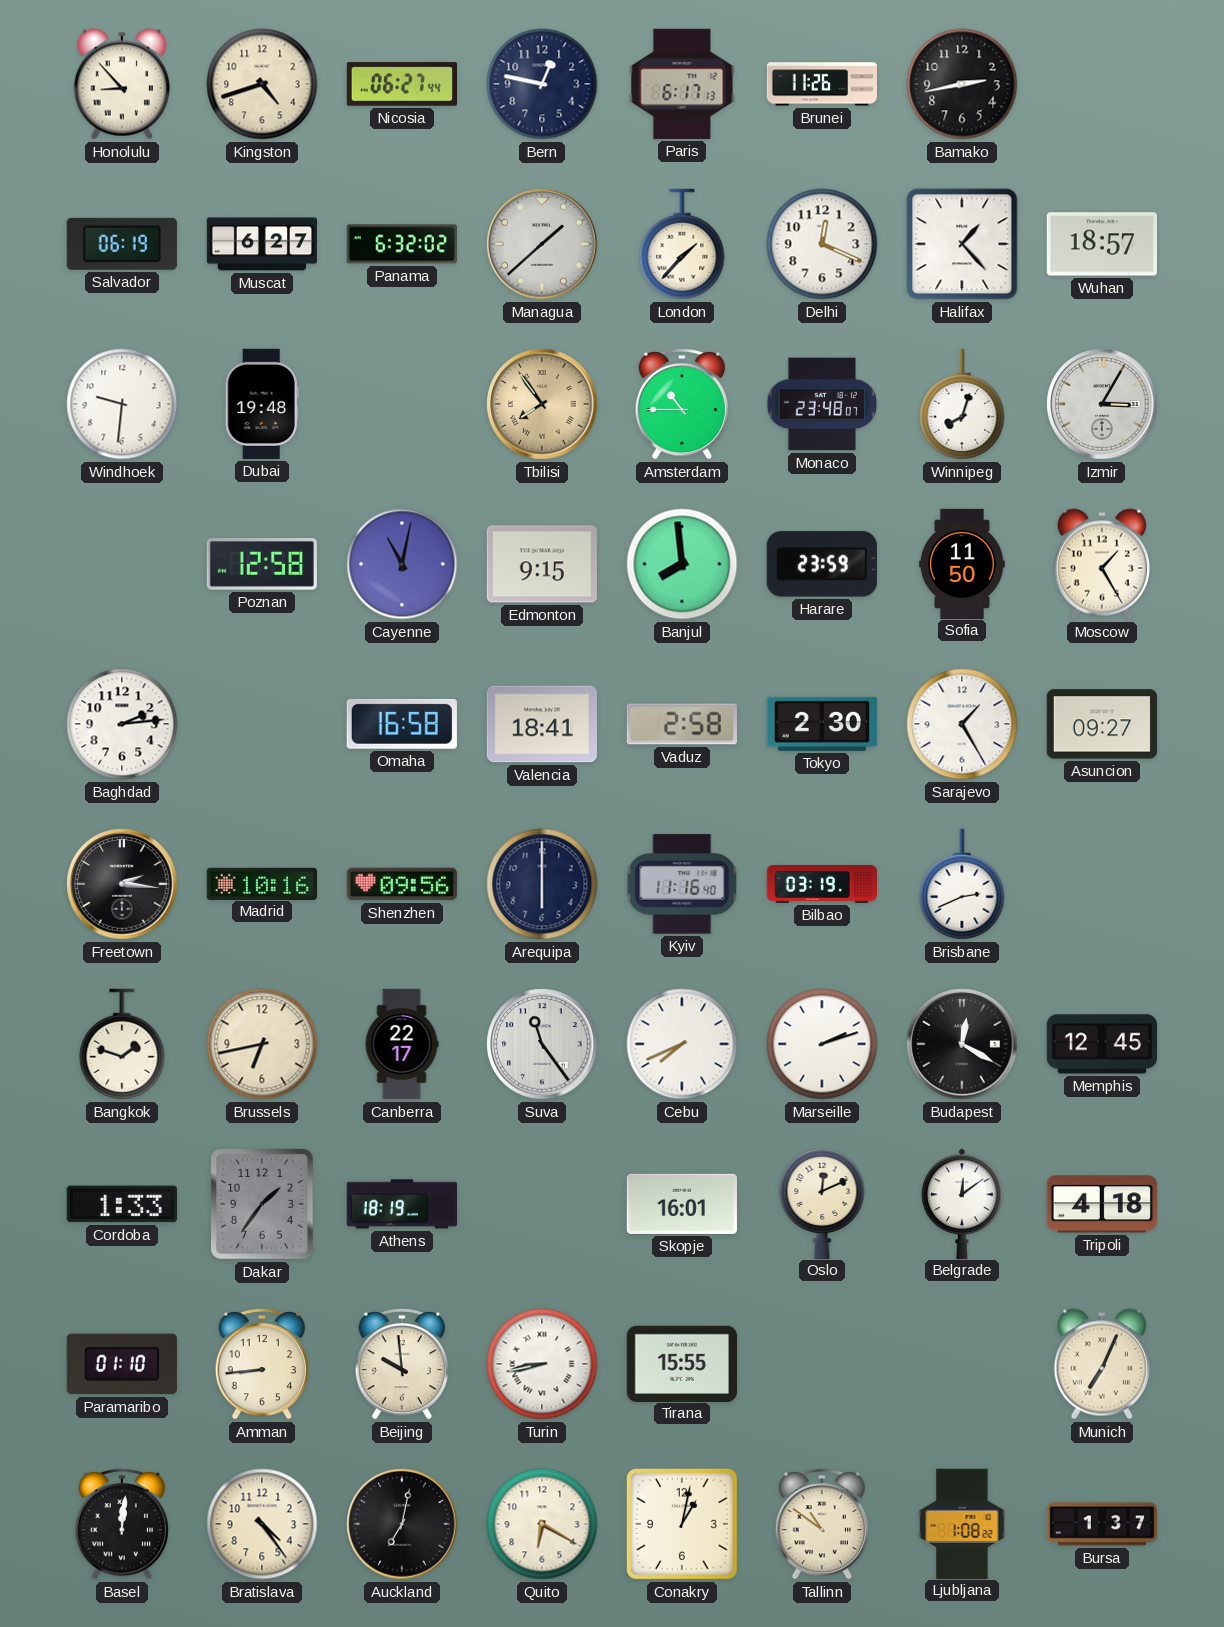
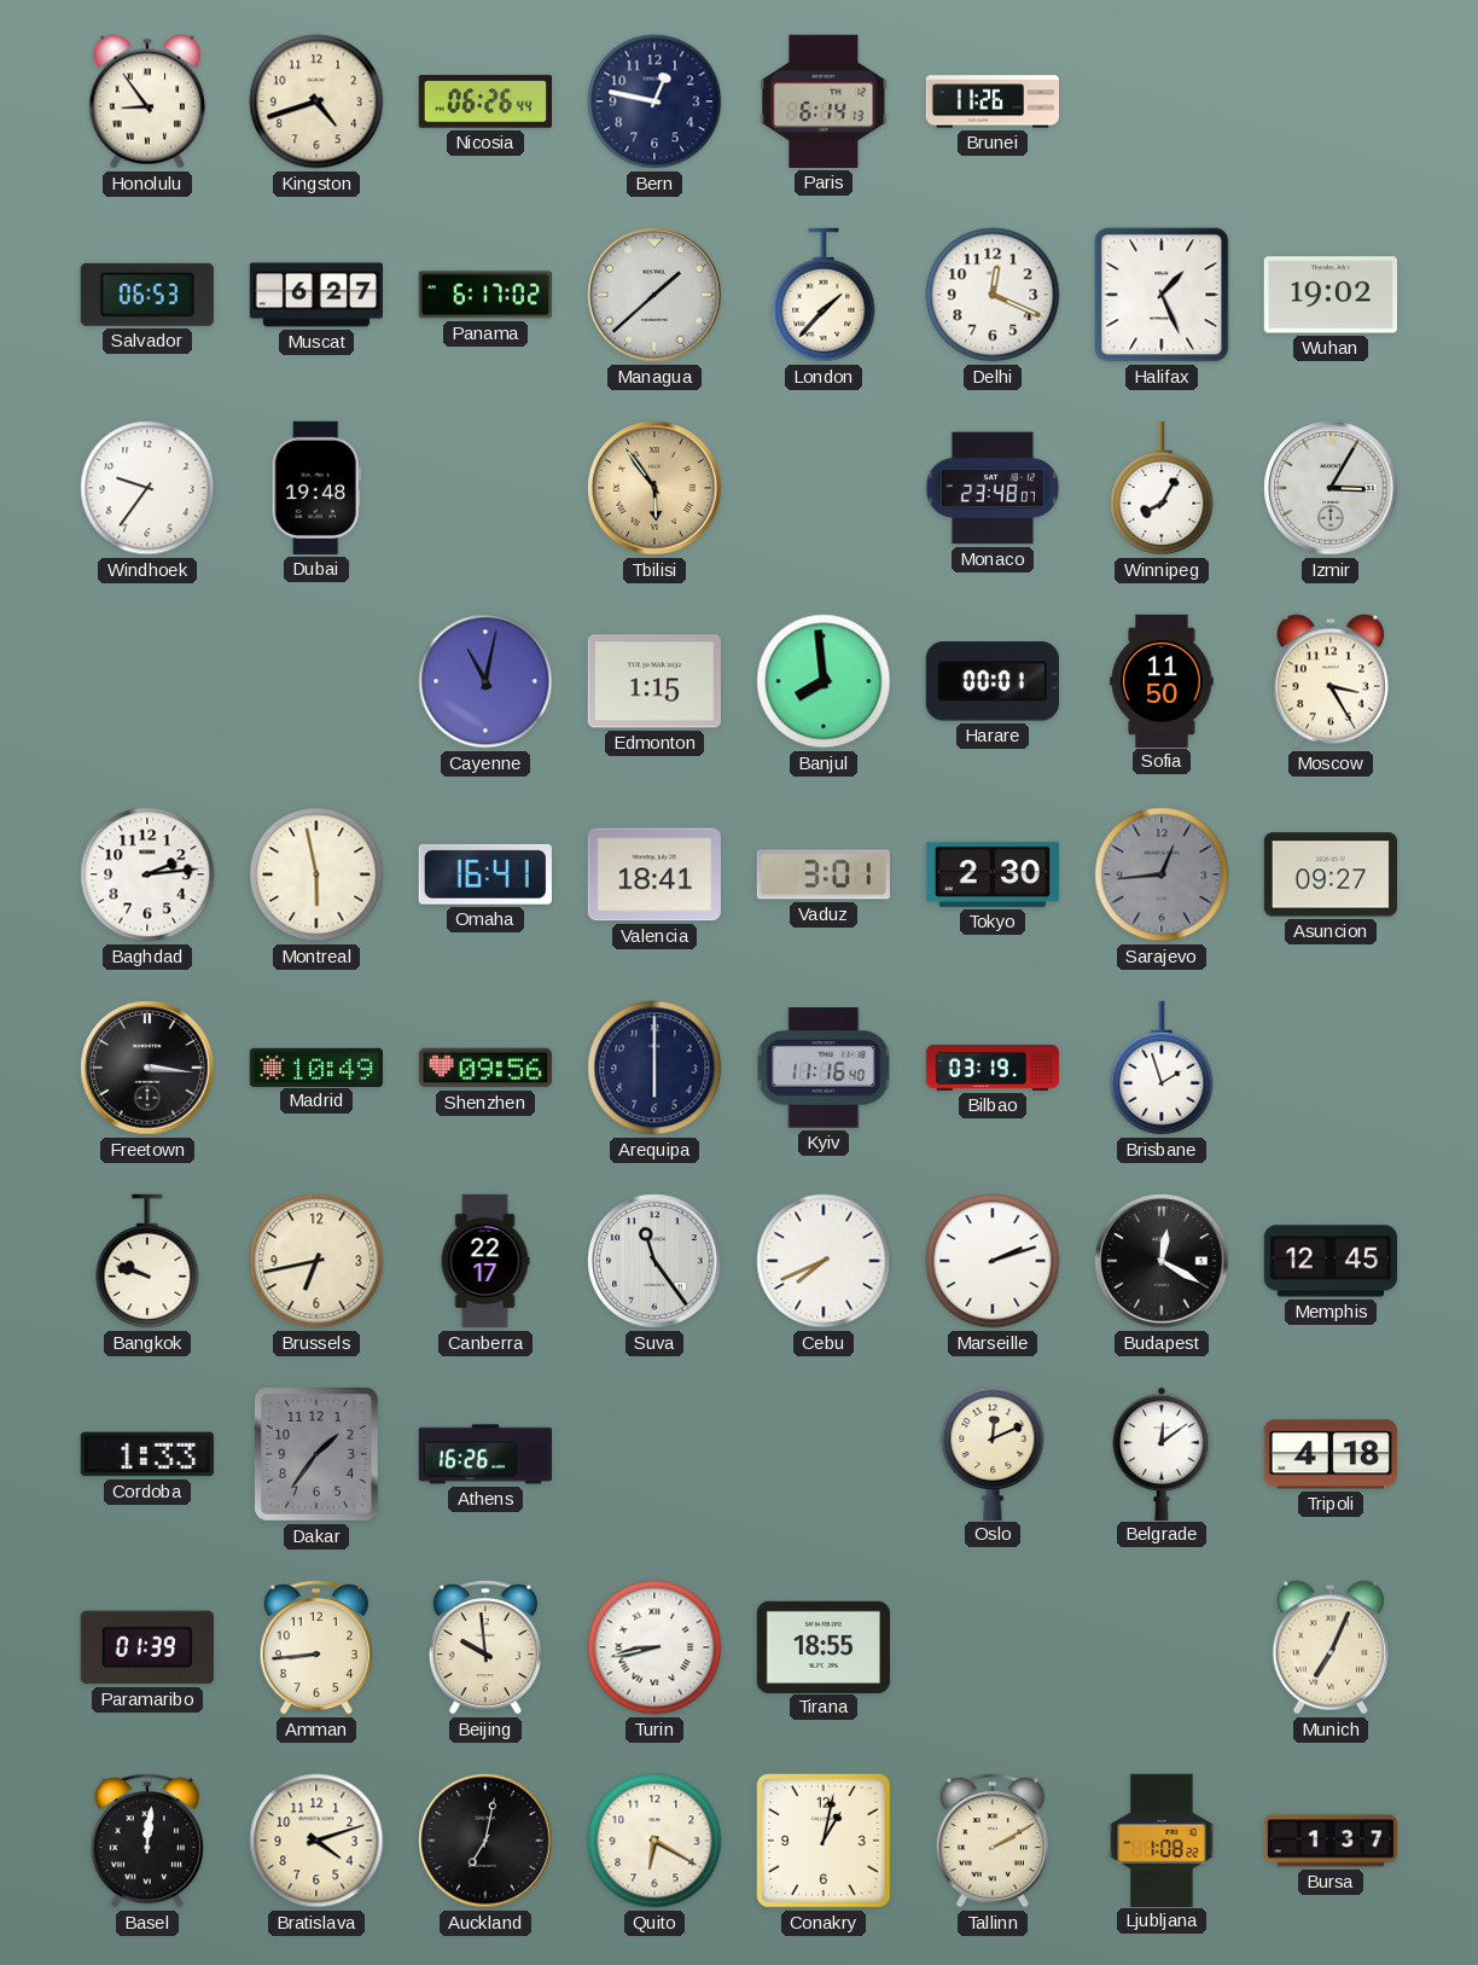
Honolulu: 8:53 -> 8:54 (147, 101)
Nicosia: 06:27 -> 06:26 (484, 101)
Paris: 6:17 -> 6:14 (824, 101)
Bamako: 2:43 -> none (962, 84)
Salvador: 06:19 -> 06:53 (147, 295)
Panama: 6:32 -> 6:17 (485, 295)
Halifax: 1:23 -> 1:26 (1162, 295)
Wuhan: 18:57 -> 19:02 (1331, 295)
Windhoek: 9:31 -> 9:36 (147, 488)
Tbilisi: 7:54 -> 5:54 (654, 488)
Amsterdam: 10:45 -> none (682, 404)
Winnipeg: 8:03 -> 8:05 (1162, 488)
Poznan: 12:58 -> none (262, 565)
Edmonton: 9:15 -> 1:15 (654, 681)
Harare: 23:59 -> 00:01 (993, 681)
Moscow: 1:25 -> 3:25 (1331, 681)
Montreal: none -> 5:58 (316, 874)
Omaha: 16:58 -> 16:41 (485, 874)
Vaduz: 2:58 -> 3:01 (824, 874)
Sarajevo: 1:25 -> 12:44 (1162, 874)
Sarajevo dial: white -> grey (1162, 874)
Freetown: 2:16 -> 3:16 (147, 1068)
Madrid: 10:16 -> 10:49 (315, 1066)
Brisbane: 2:41 -> 1:57 (1162, 1068)
Bangkok: 1:48 -> 9:48 (147, 1261)
Athens: 18:19 -> 16:26 (484, 1454)
Skopje: 16:01 -> none (682, 1204)
Paramaribo: 01:10 -> 01:39 (147, 1647)
Tirana: 15:55 -> 18:55 (824, 1646)
Bratislava: 4:24 -> 4:12 (316, 1841)
Tallinn: 10:51 -> 2:10 (993, 1841)
